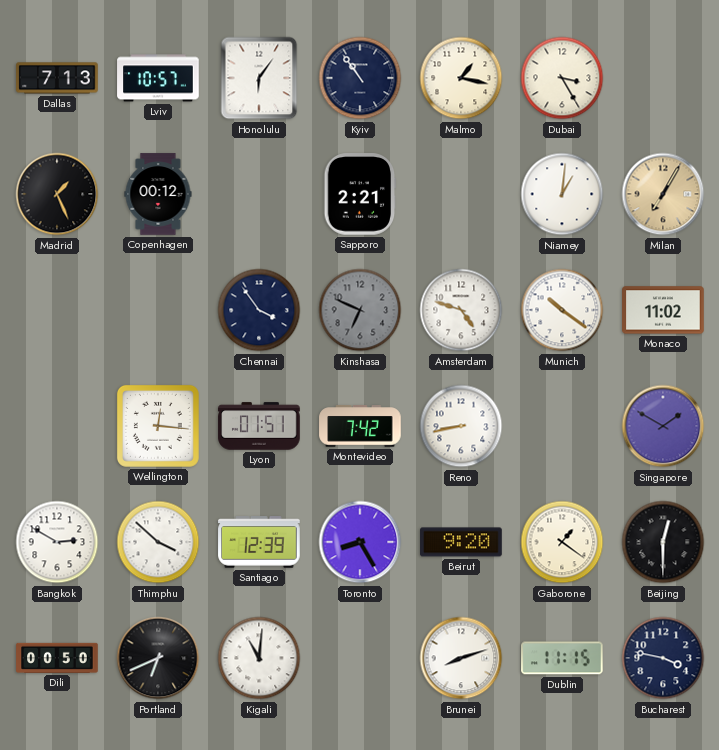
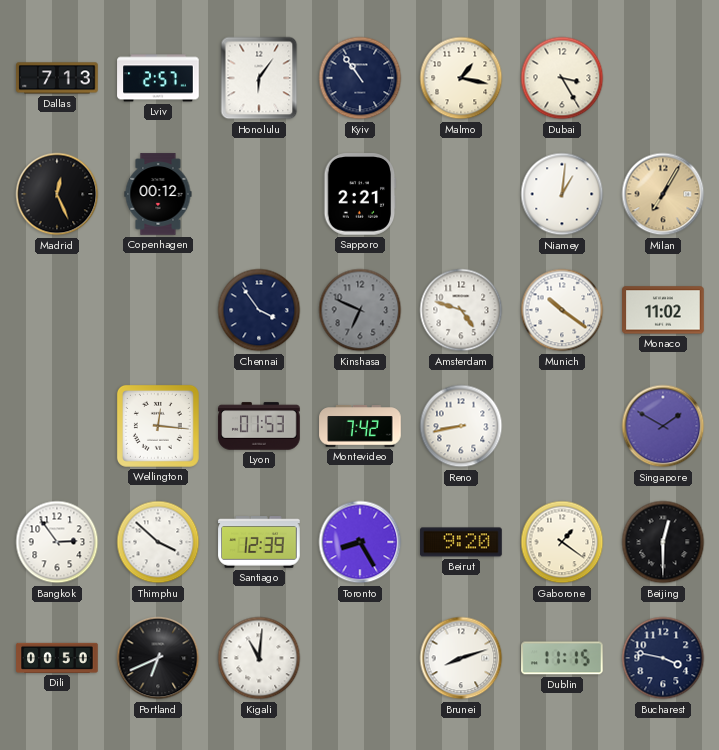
Lviv: 10:57 -> 2:57 (158, 78)
Madrid: 1:26 -> 12:26 (57, 194)
Lyon: 01:51 -> 01:53 (259, 426)
Bangkok: 2:50 -> 2:54 (57, 542)
